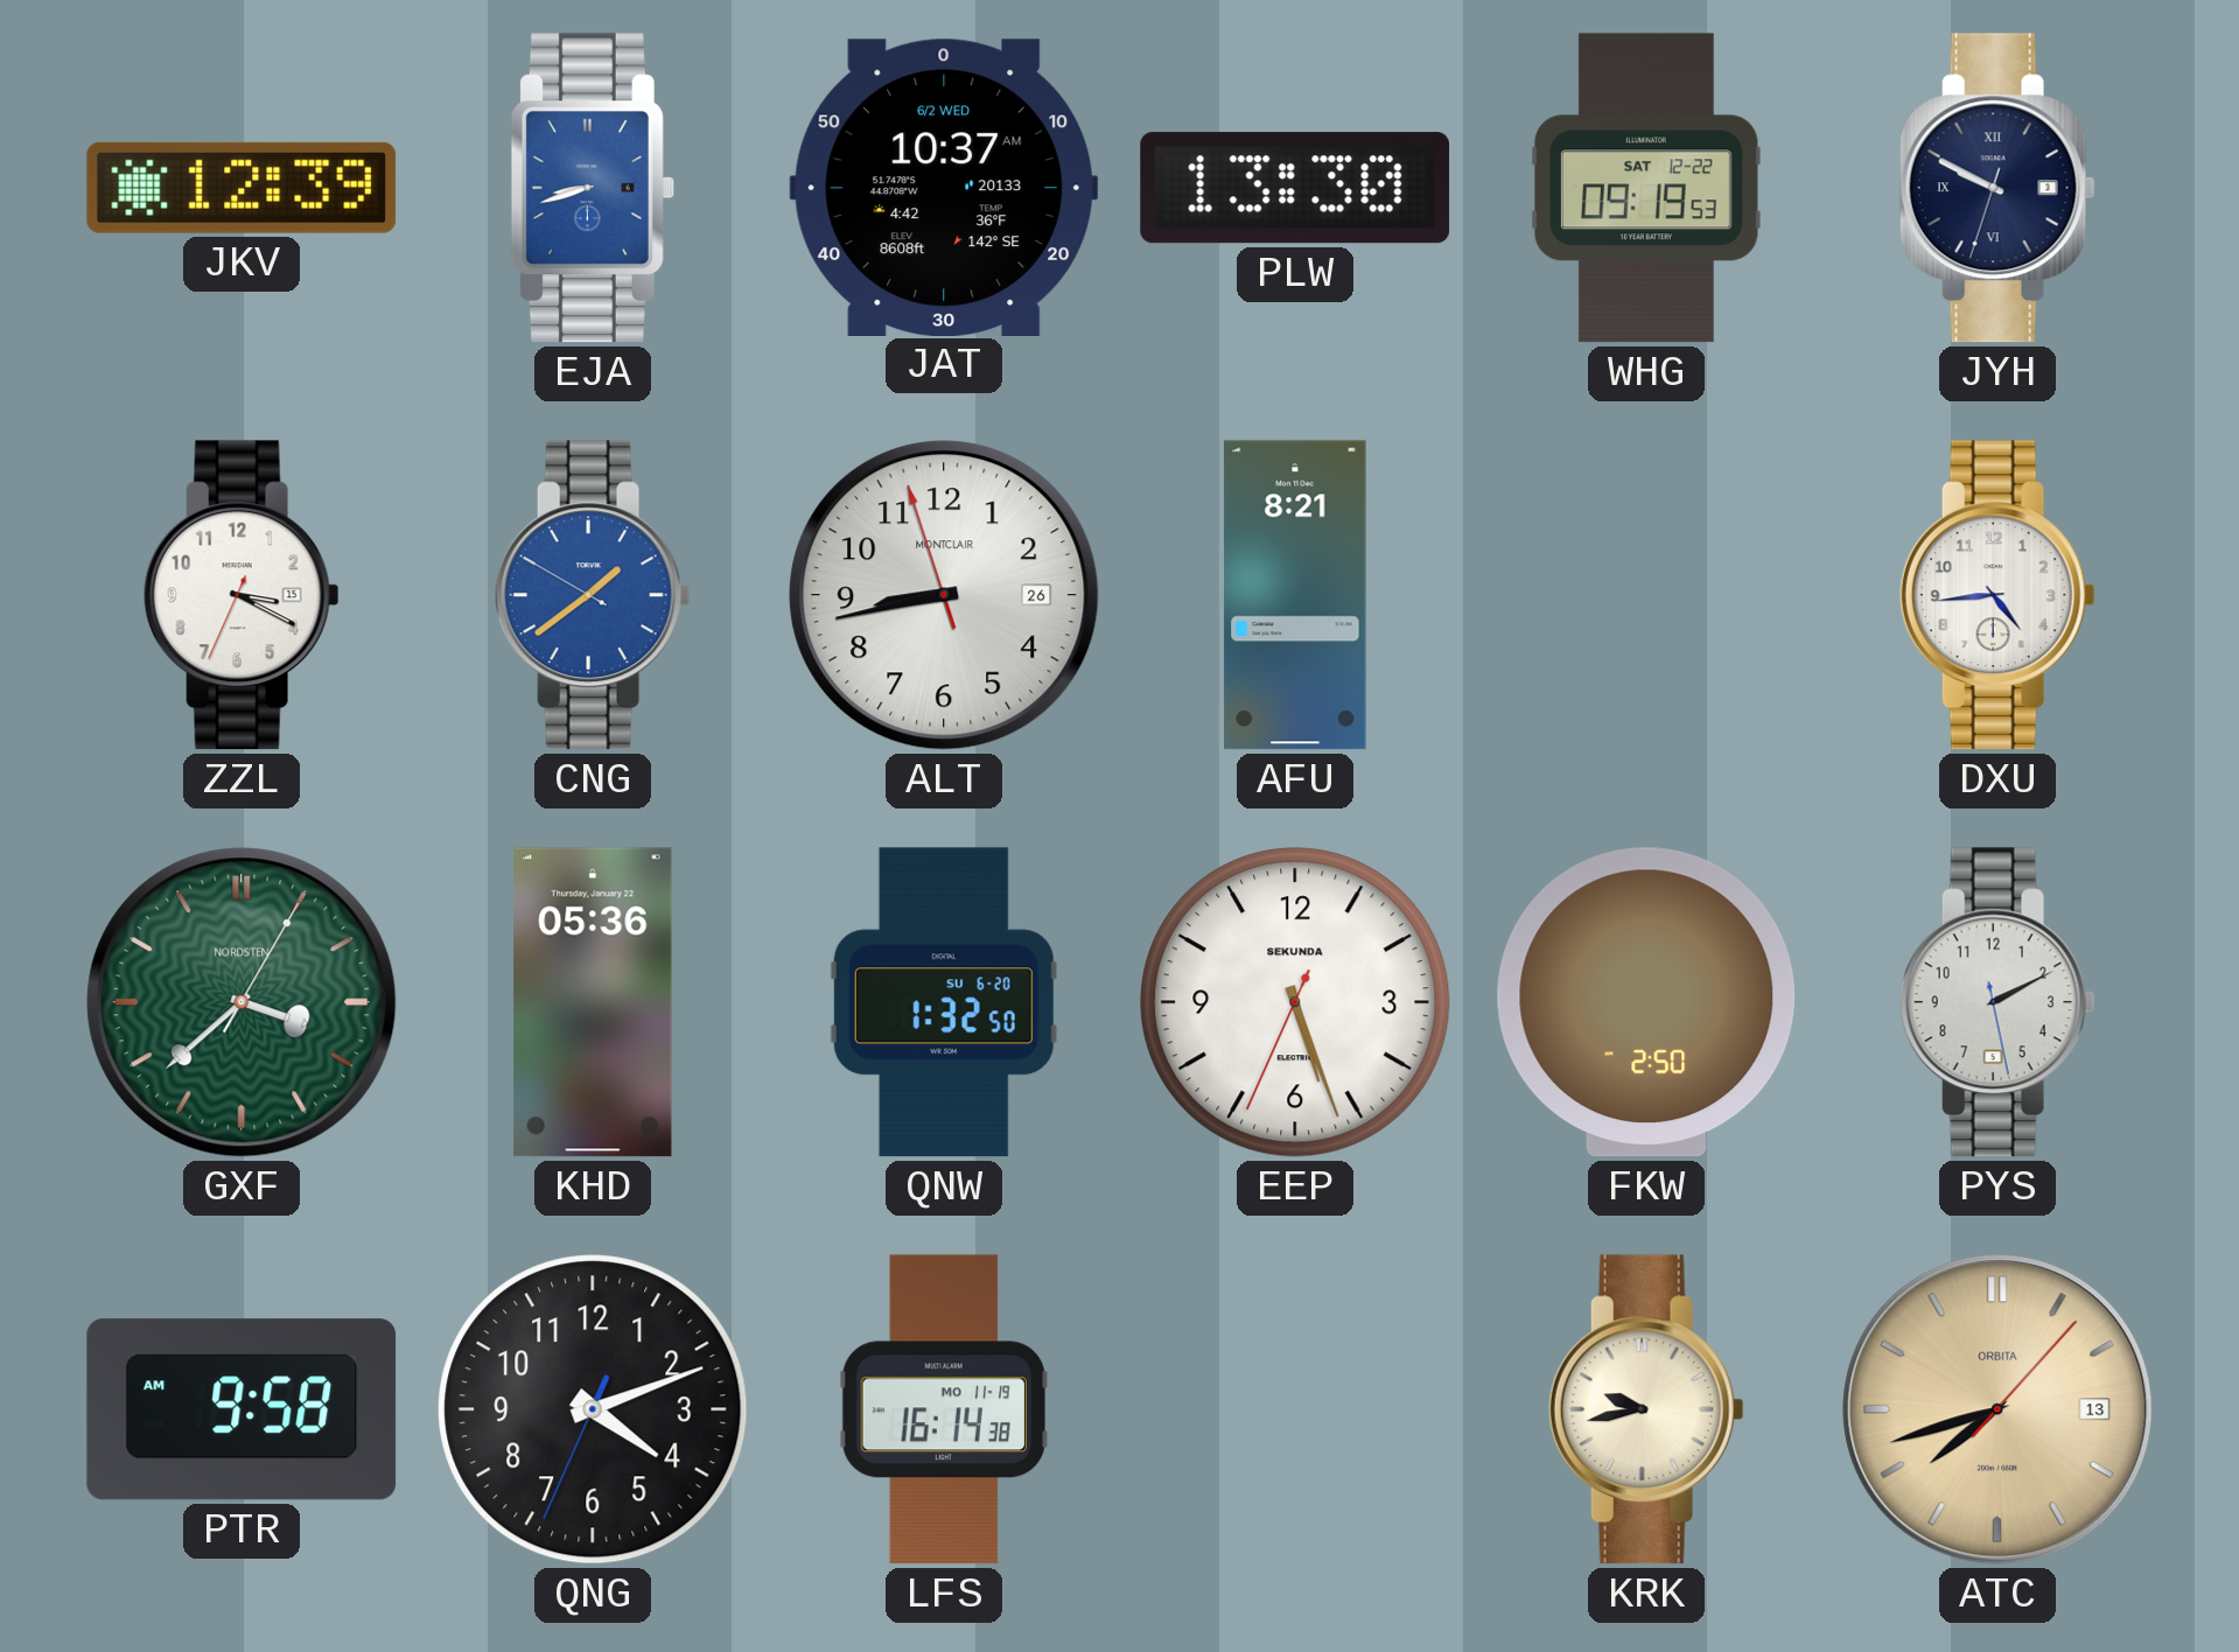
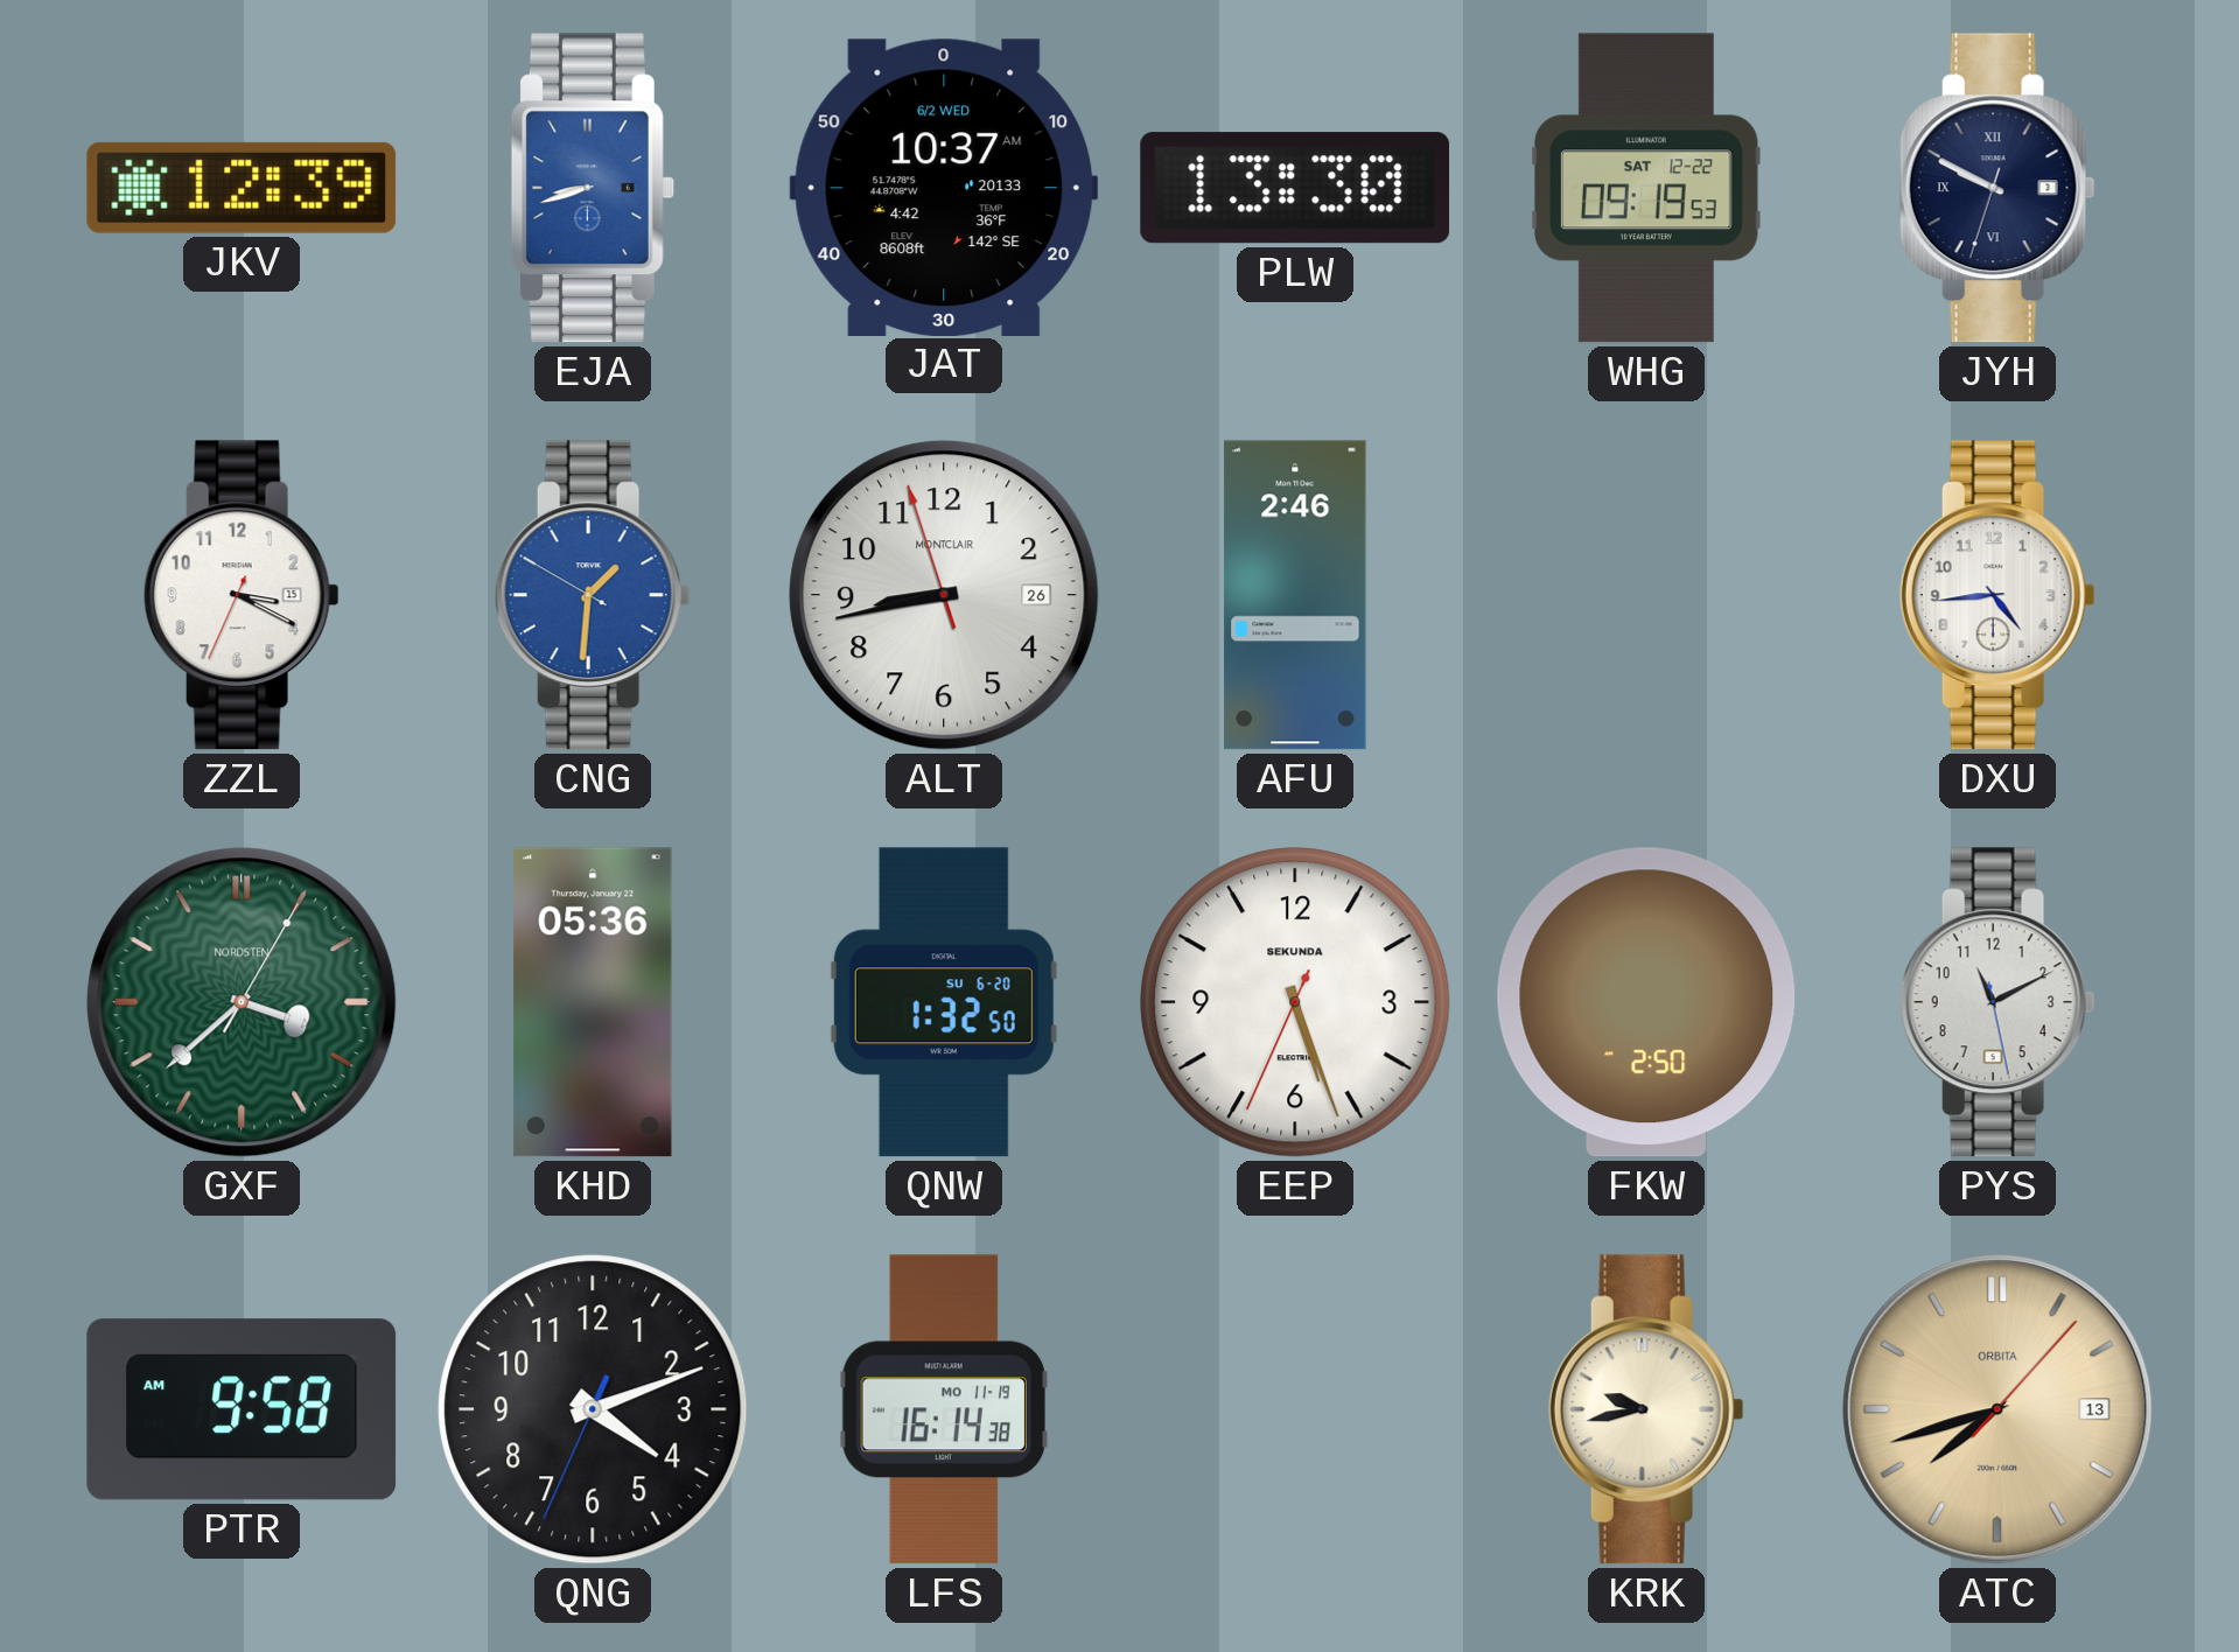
CNG: 1:38 -> 1:30 (593, 595)
AFU: 8:21 -> 2:46 (1295, 595)
PYS: 2:10 -> 11:10 (1997, 1002)
